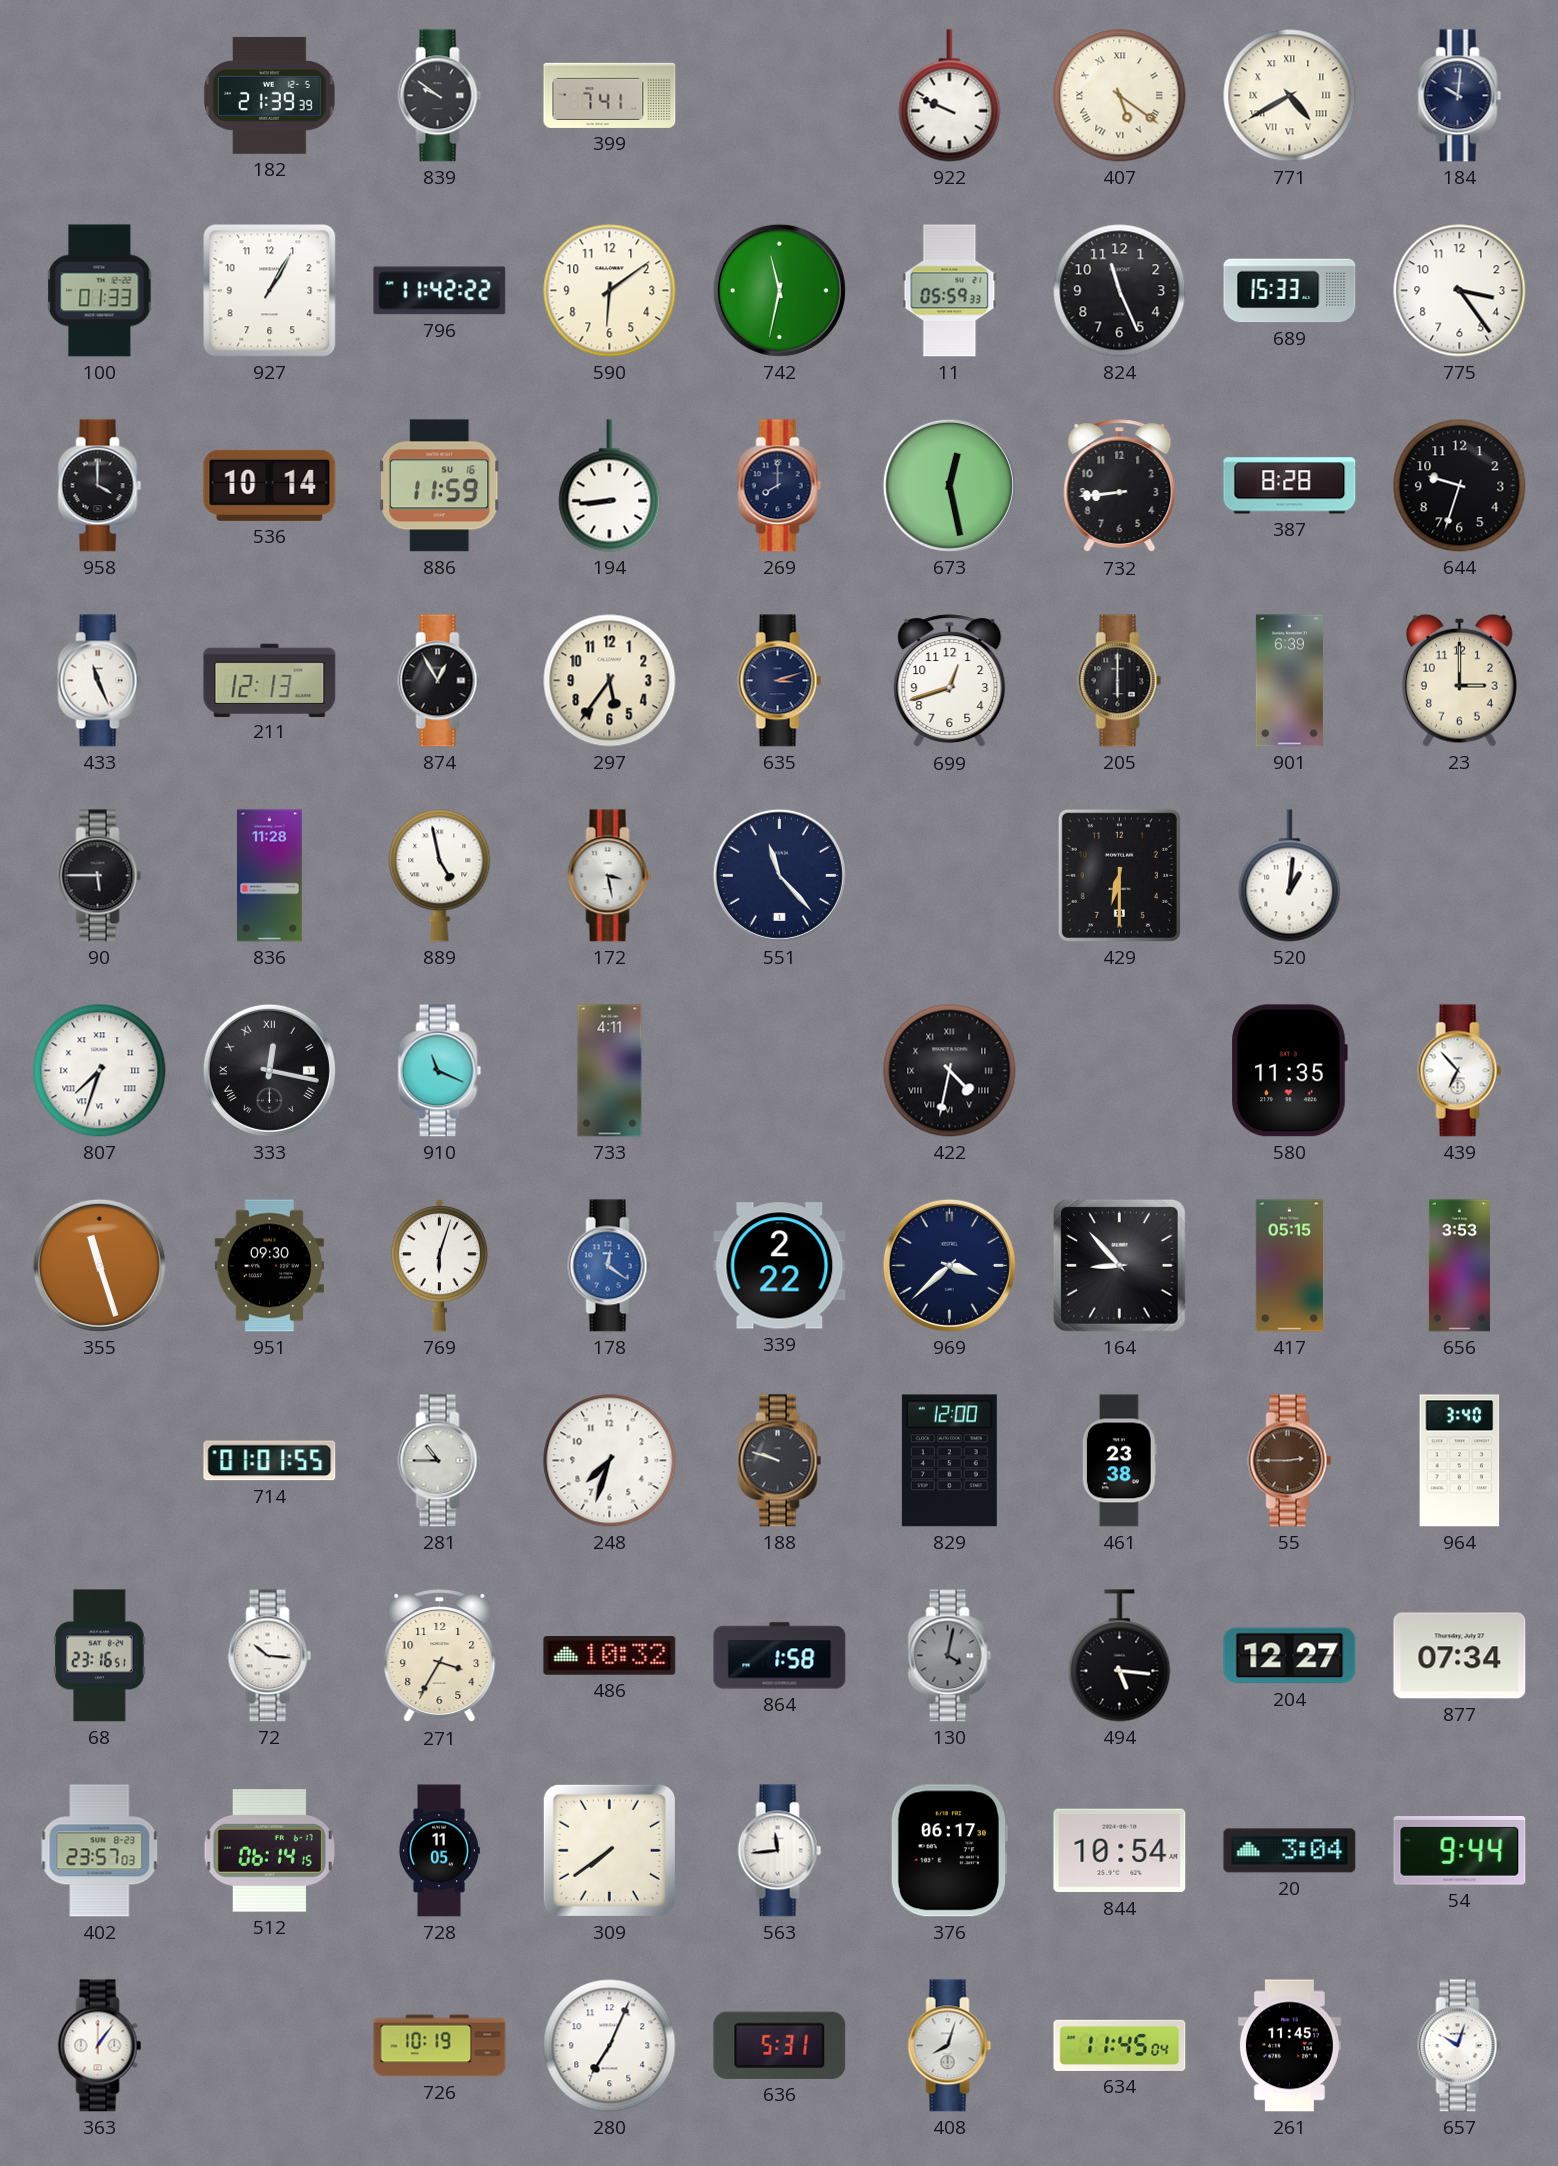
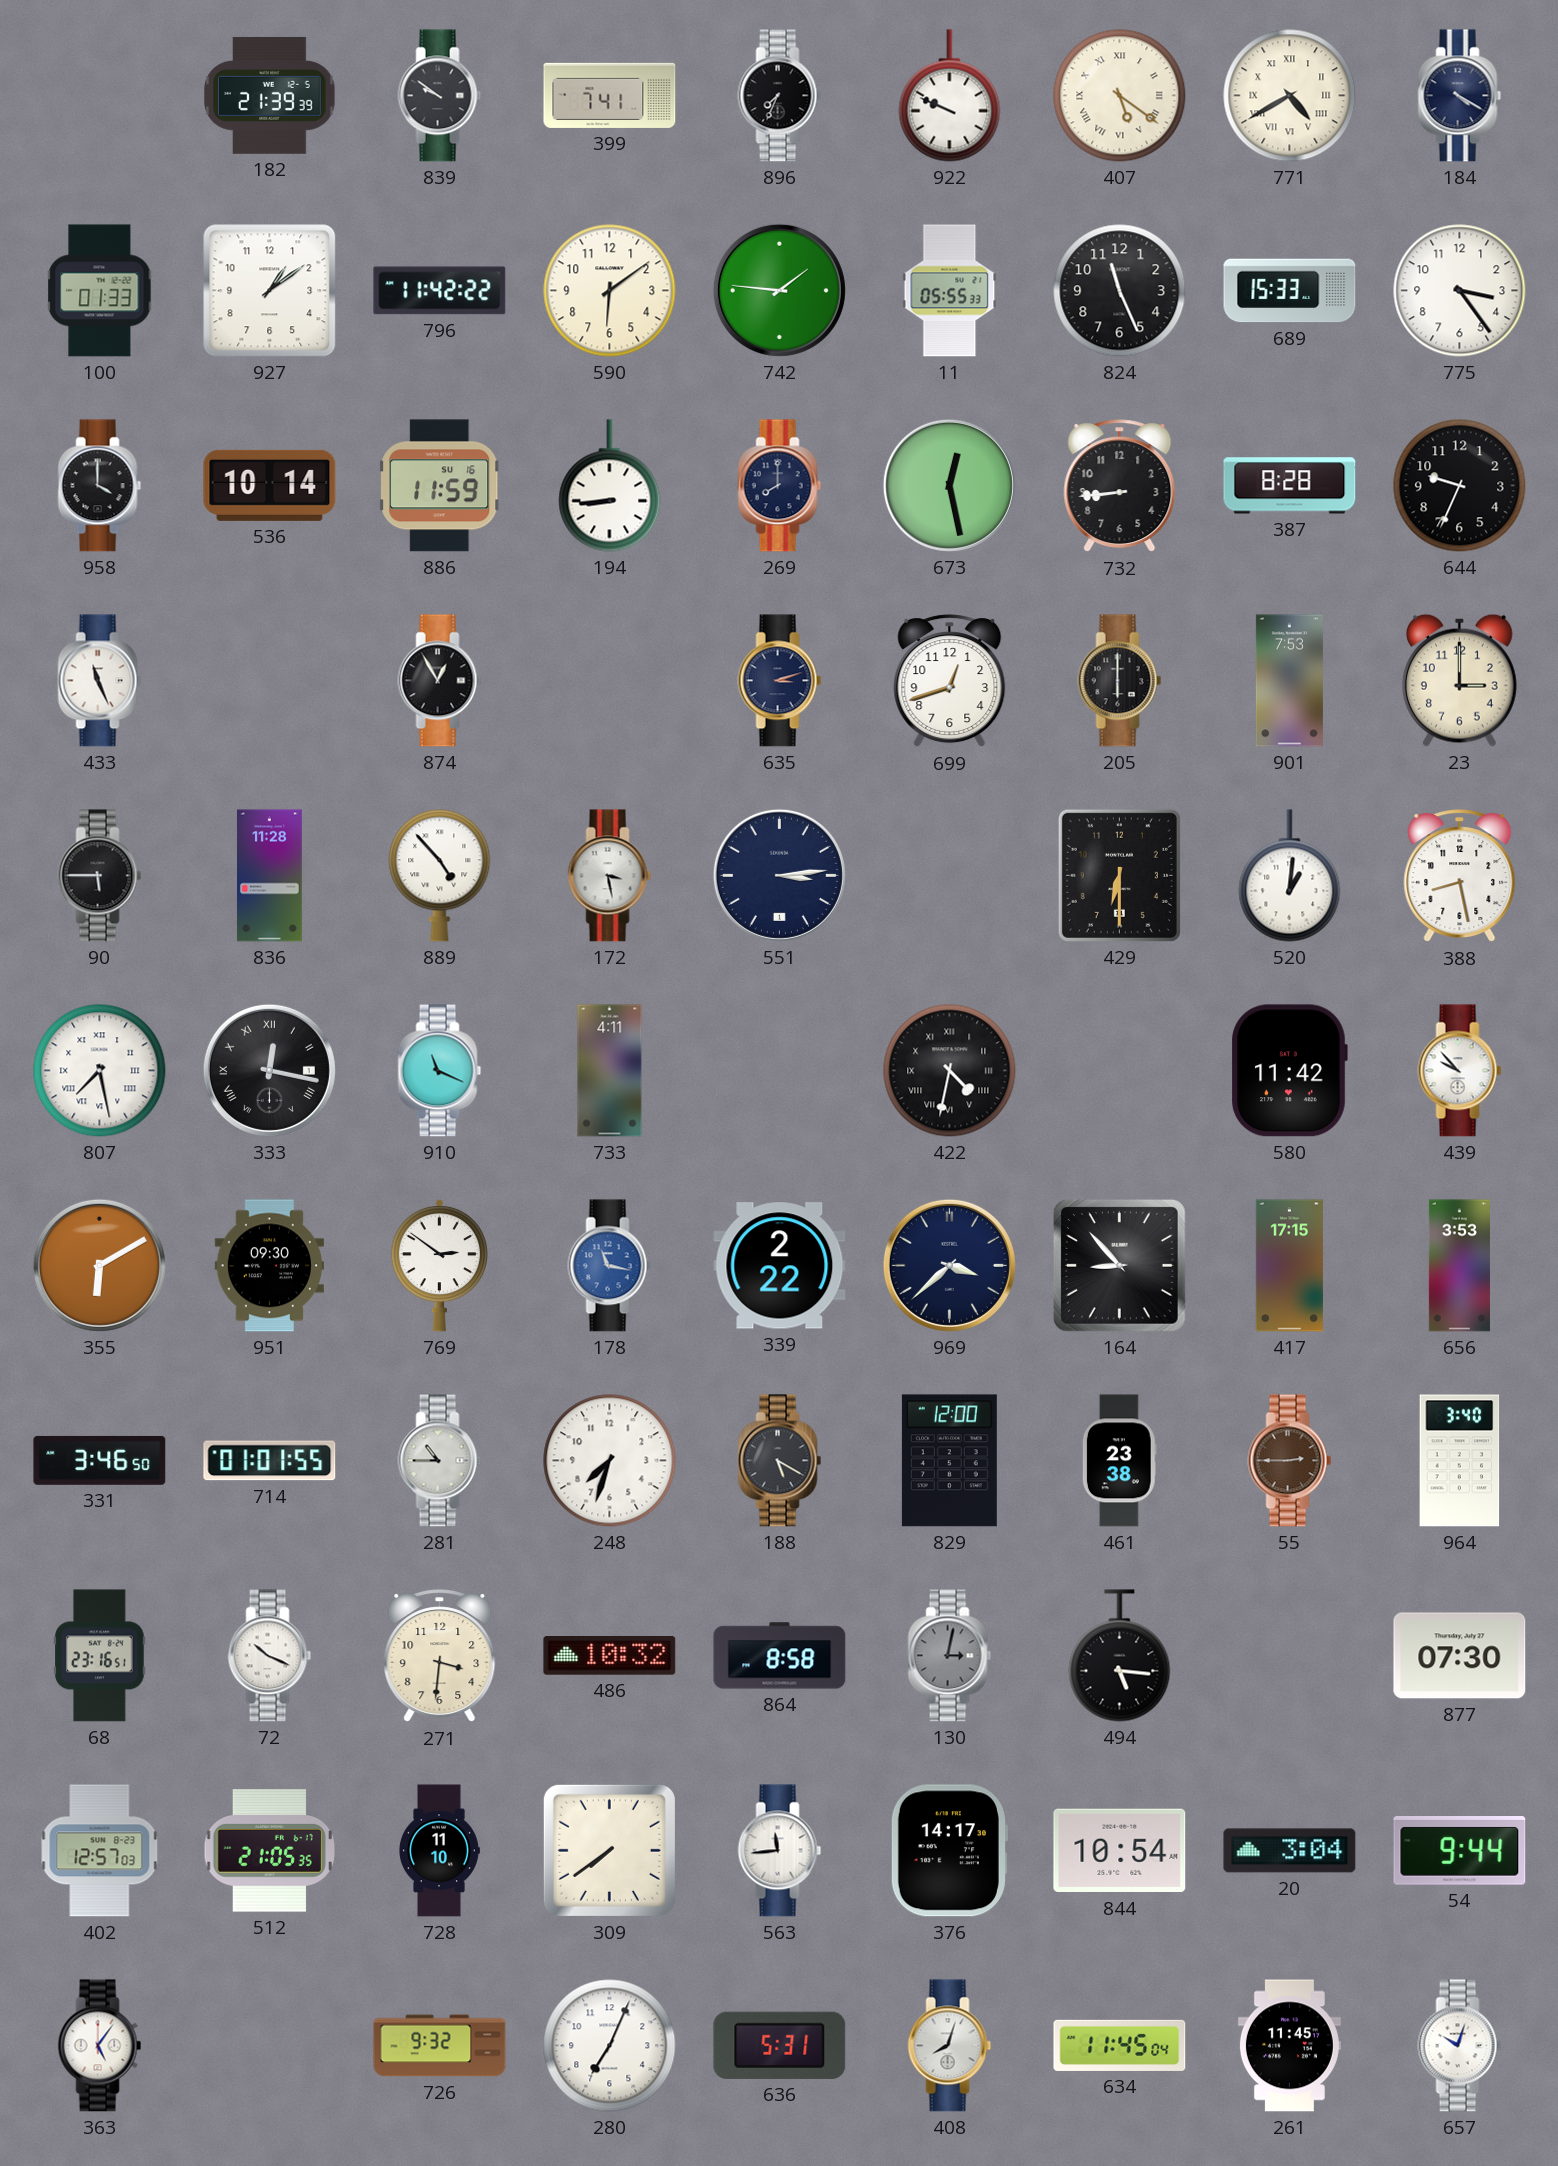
896: none -> 7:34 (780, 96)
184: 10:01 -> 4:20 (1460, 96)
927: 1:05 -> 1:09 (270, 291)
742: 11:32 -> 1:46 (779, 290)
11: 05:59 -> 05:55 (950, 291)
644: 9:33 -> 9:34 (1460, 486)
211: 12:13 -> none (270, 680)
297: 5:36 -> none (610, 681)
901: 6:39 -> 7:53 (1289, 681)
889: 4:58 -> 4:53 (440, 876)
551: 11:23 -> 3:14 (779, 875)
388: none -> 8:28 (1460, 876)
807: 7:33 -> 7:28 (100, 1071)
580: 11:35 -> 11:42 (1289, 1071)
439: 6:53 -> 9:53 (1460, 1071)
355: 11:27 -> 6:10 (99, 1265)
769: 6:03 -> 2:51 (440, 1265)
178: 12:21 -> 11:17 (610, 1266)
417: 05:15 -> 17:15 (1289, 1266)
331: none -> 3:46 (100, 1460)
188: 9:48 -> 5:20 (780, 1461)
72: 10:16 -> 10:19 (270, 1656)
271: 3:35 -> 3:31 (440, 1656)
864: 1:58 -> 8:58 (780, 1656)
130: 4:02 -> 3:02 (950, 1656)
204: 12:27 -> none (1290, 1656)
877: 07:34 -> 07:30 (1460, 1656)
402: 23:57 -> 12:57 (100, 1851)
512: 06:14 -> 21:05 (269, 1851)
728: 11:05 -> 11:10 (440, 1851)
376: 06:17 -> 14:17 (949, 1851)
363: 1:06 -> 5:06 (100, 2046)
726: 10:19 -> 9:32 (440, 2046)
